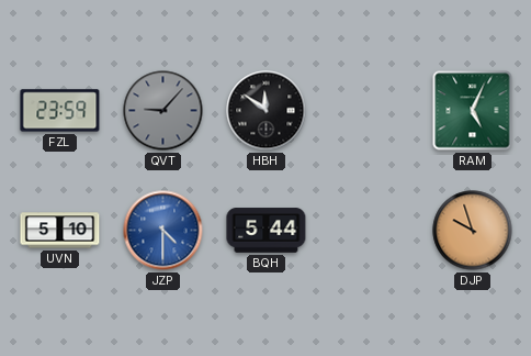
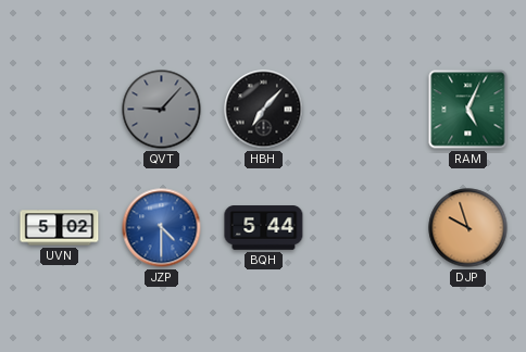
FZL: 23:59 -> none (60, 111)
HBH: 11:51 -> 7:07 (264, 110)
UVN: 5:10 -> 5:02 (60, 228)
